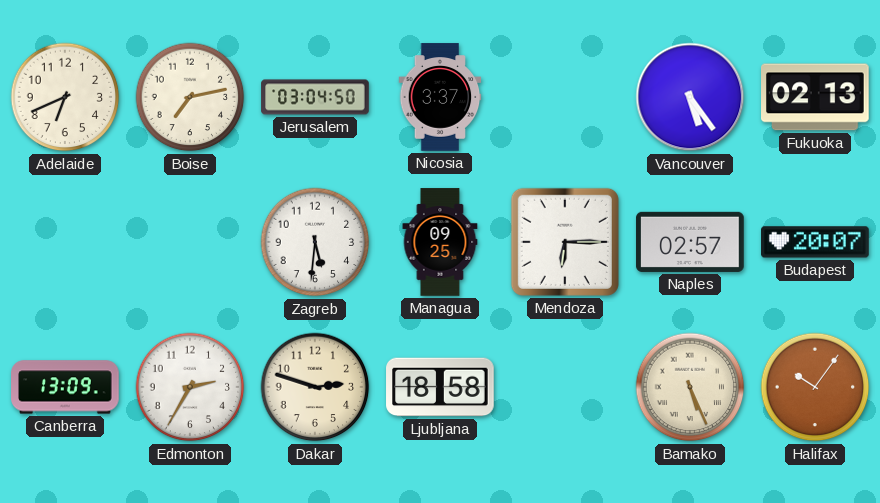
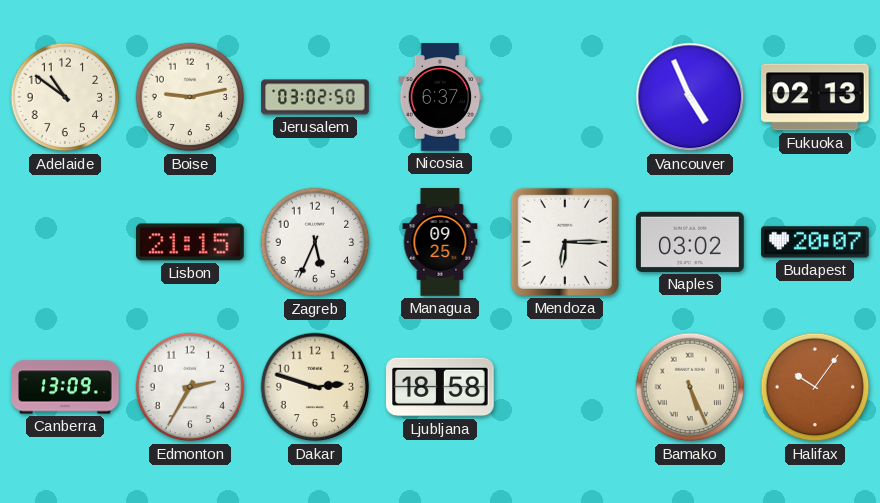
Adelaide: 6:41 -> 10:51 (65, 97)
Boise: 7:13 -> 9:13 (190, 97)
Jerusalem: 03:04 -> 03:02 (315, 97)
Nicosia: 3:37 -> 6:37 (440, 97)
Vancouver: 5:24 -> 4:56 (690, 97)
Lisbon: none -> 21:15 (190, 242)
Zagreb: 5:31 -> 5:34 (315, 242)
Naples: 02:57 -> 03:02 (690, 242)
